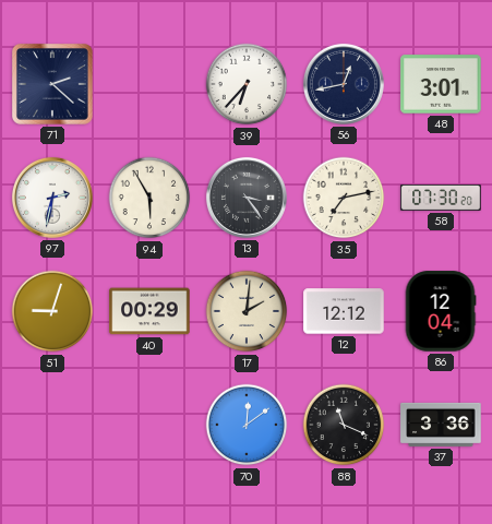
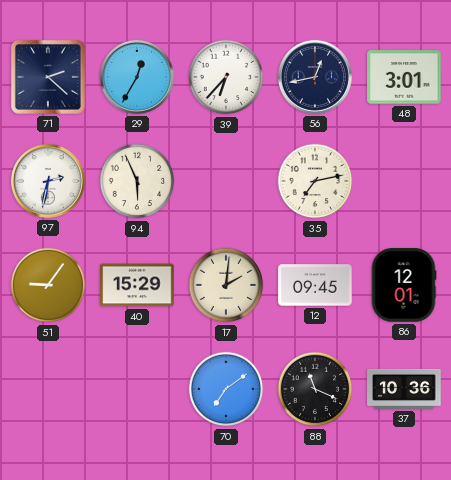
29: none -> 12:35 (137, 77)
94: 5:55 -> 5:56 (137, 181)
13: 3:24 -> none (247, 198)
58: 07:30 -> none (441, 199)
51: 9:03 -> 9:06 (48, 285)
40: 00:29 -> 15:29 (137, 285)
12: 12:12 -> 09:45 (315, 285)
86: 12:04 -> 12:01 (404, 285)
70: 12:09 -> 7:09 (226, 389)
37: 3:36 -> 10:36 (404, 389)
